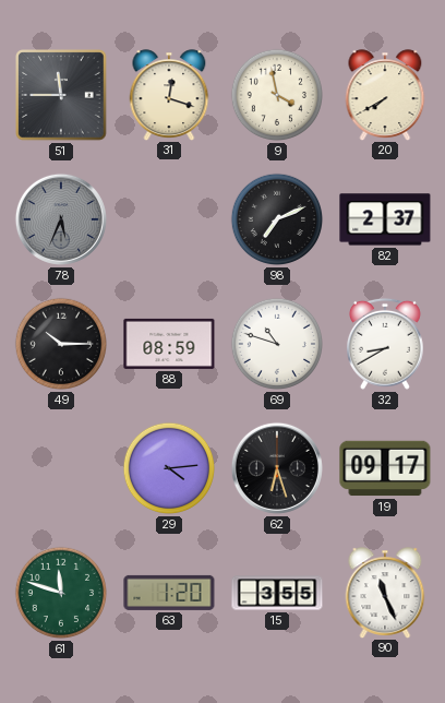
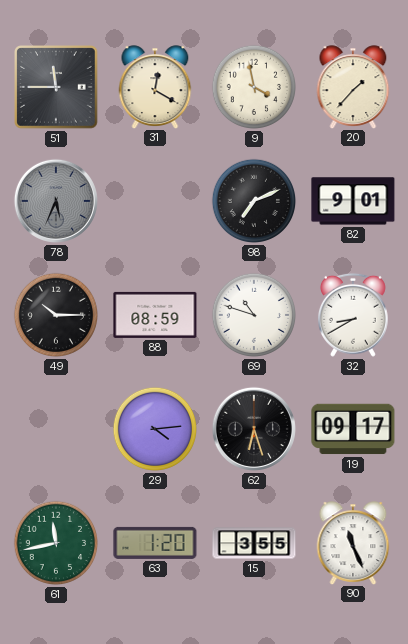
31: 12:18 -> 12:20 (155, 87)
20: 7:40 -> 1:37 (353, 87)
82: 2:37 -> 9:01 (353, 201)
61: 11:48 -> 11:43 (56, 543)
